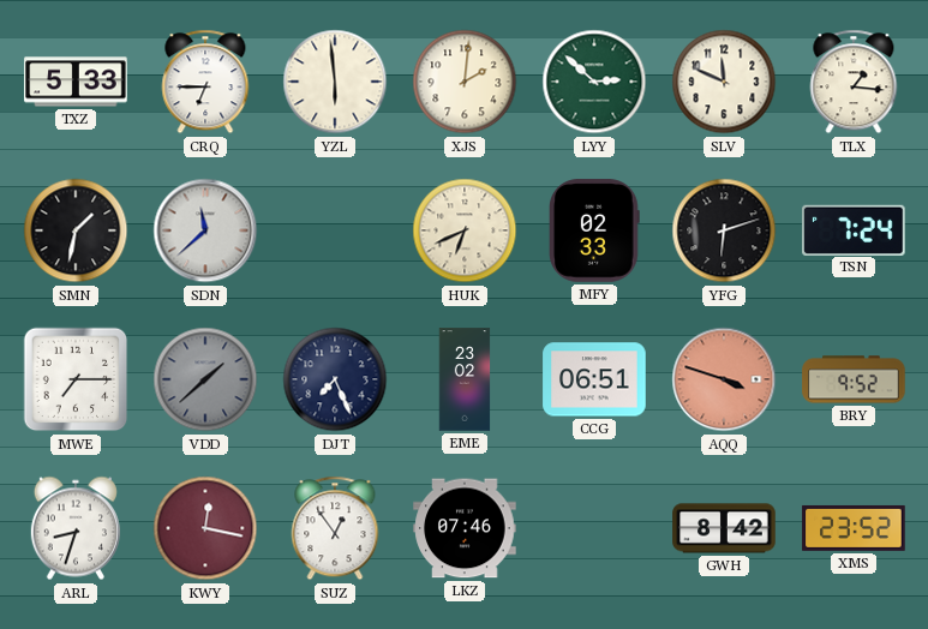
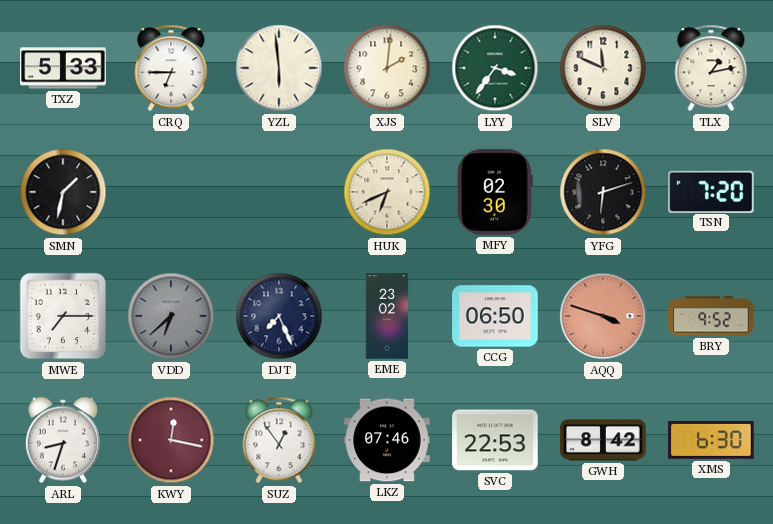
LYY: 2:52 -> 3:36 (495, 68)
TLX: 1:16 -> 1:13 (711, 68)
SDN: 11:38 -> none (205, 230)
MFY: 02:33 -> 02:30 (496, 192)
TSN: 7:24 -> 7:20 (711, 191)
VDD: 1:38 -> 6:38 (171, 316)
CCG: 06:51 -> 06:50 (495, 316)
SVC: none -> 22:53 (495, 440)
XMS: 23:52 -> 6:30 (711, 440)
